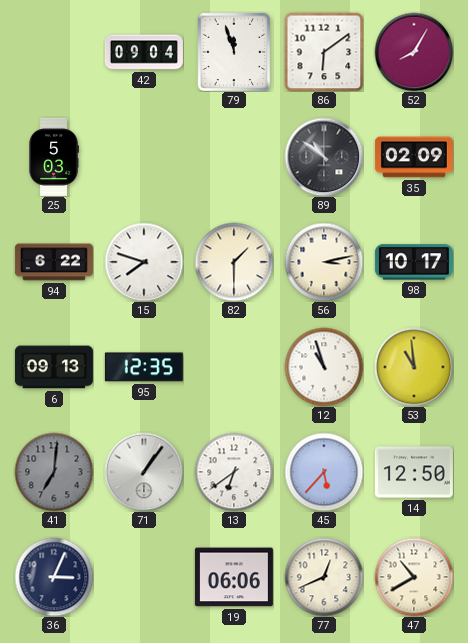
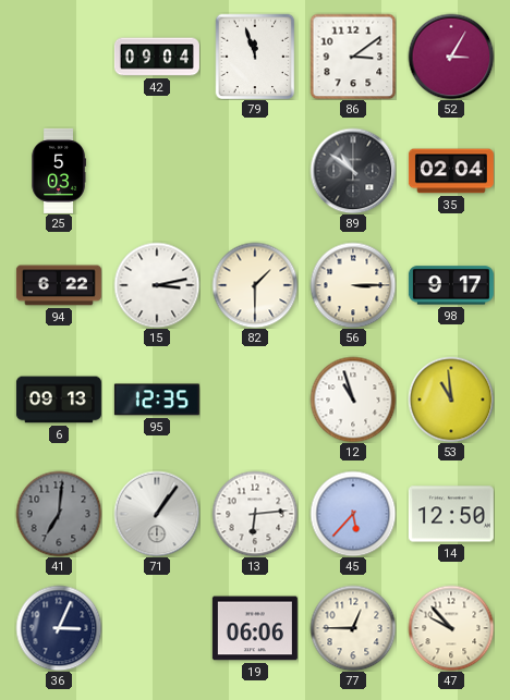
86: 6:09 -> 3:09 (353, 57)
52: 8:05 -> 3:05 (451, 57)
35: 02:09 -> 02:04 (451, 171)
15: 7:48 -> 3:13 (157, 285)
56: 3:13 -> 3:15 (353, 285)
98: 10:17 -> 9:17 (451, 285)
13: 6:39 -> 6:14 (255, 514)
77: 12:41 -> 12:45 (353, 628)
47: 10:40 -> 9:53 (451, 628)
